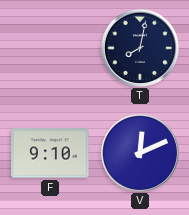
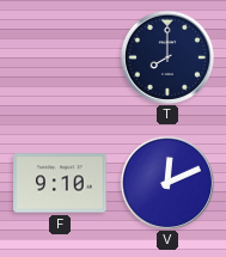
T: 8:02 -> 8:00 (166, 56)
